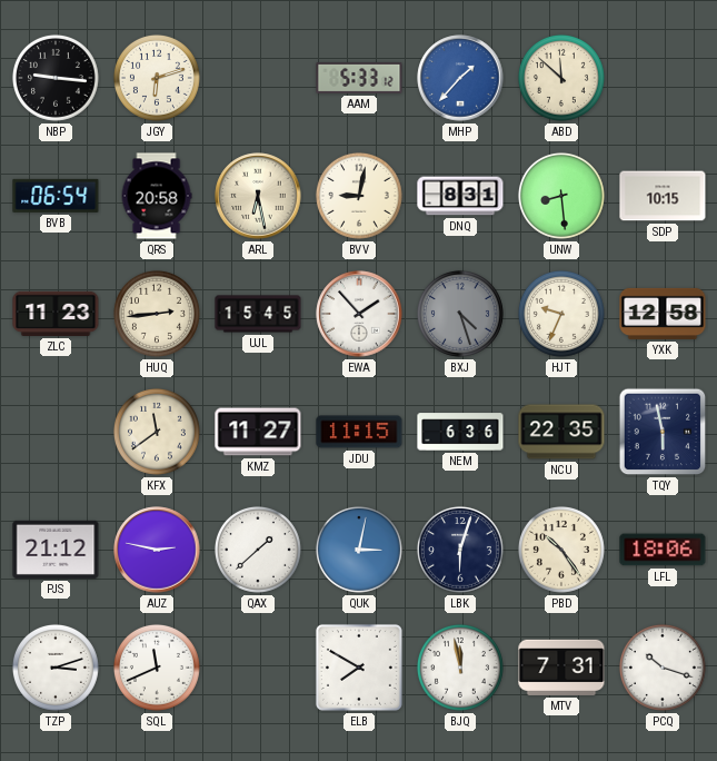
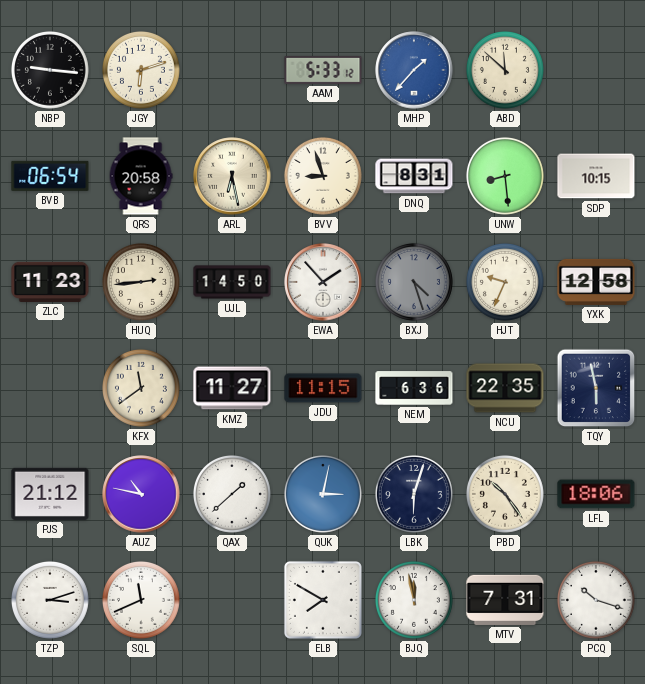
BVV: 9:02 -> 8:57 (323, 176)
UJL: 15:45 -> 14:50 (232, 282)
AUZ: 2:47 -> 10:47 (141, 494)
